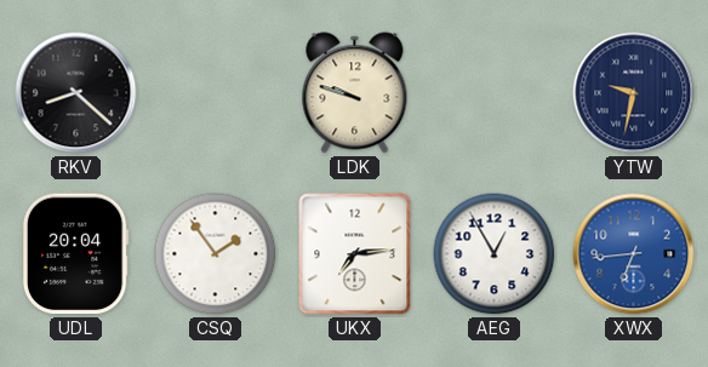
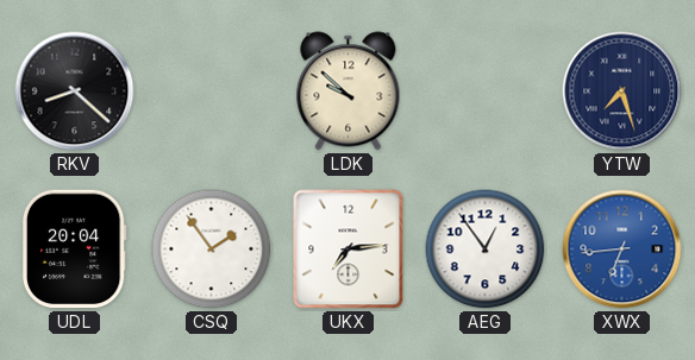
LDK: 9:48 -> 9:52 (349, 91)
YTW: 9:32 -> 7:27 (622, 91)
AEG: 12:55 -> 12:54 (486, 250)
